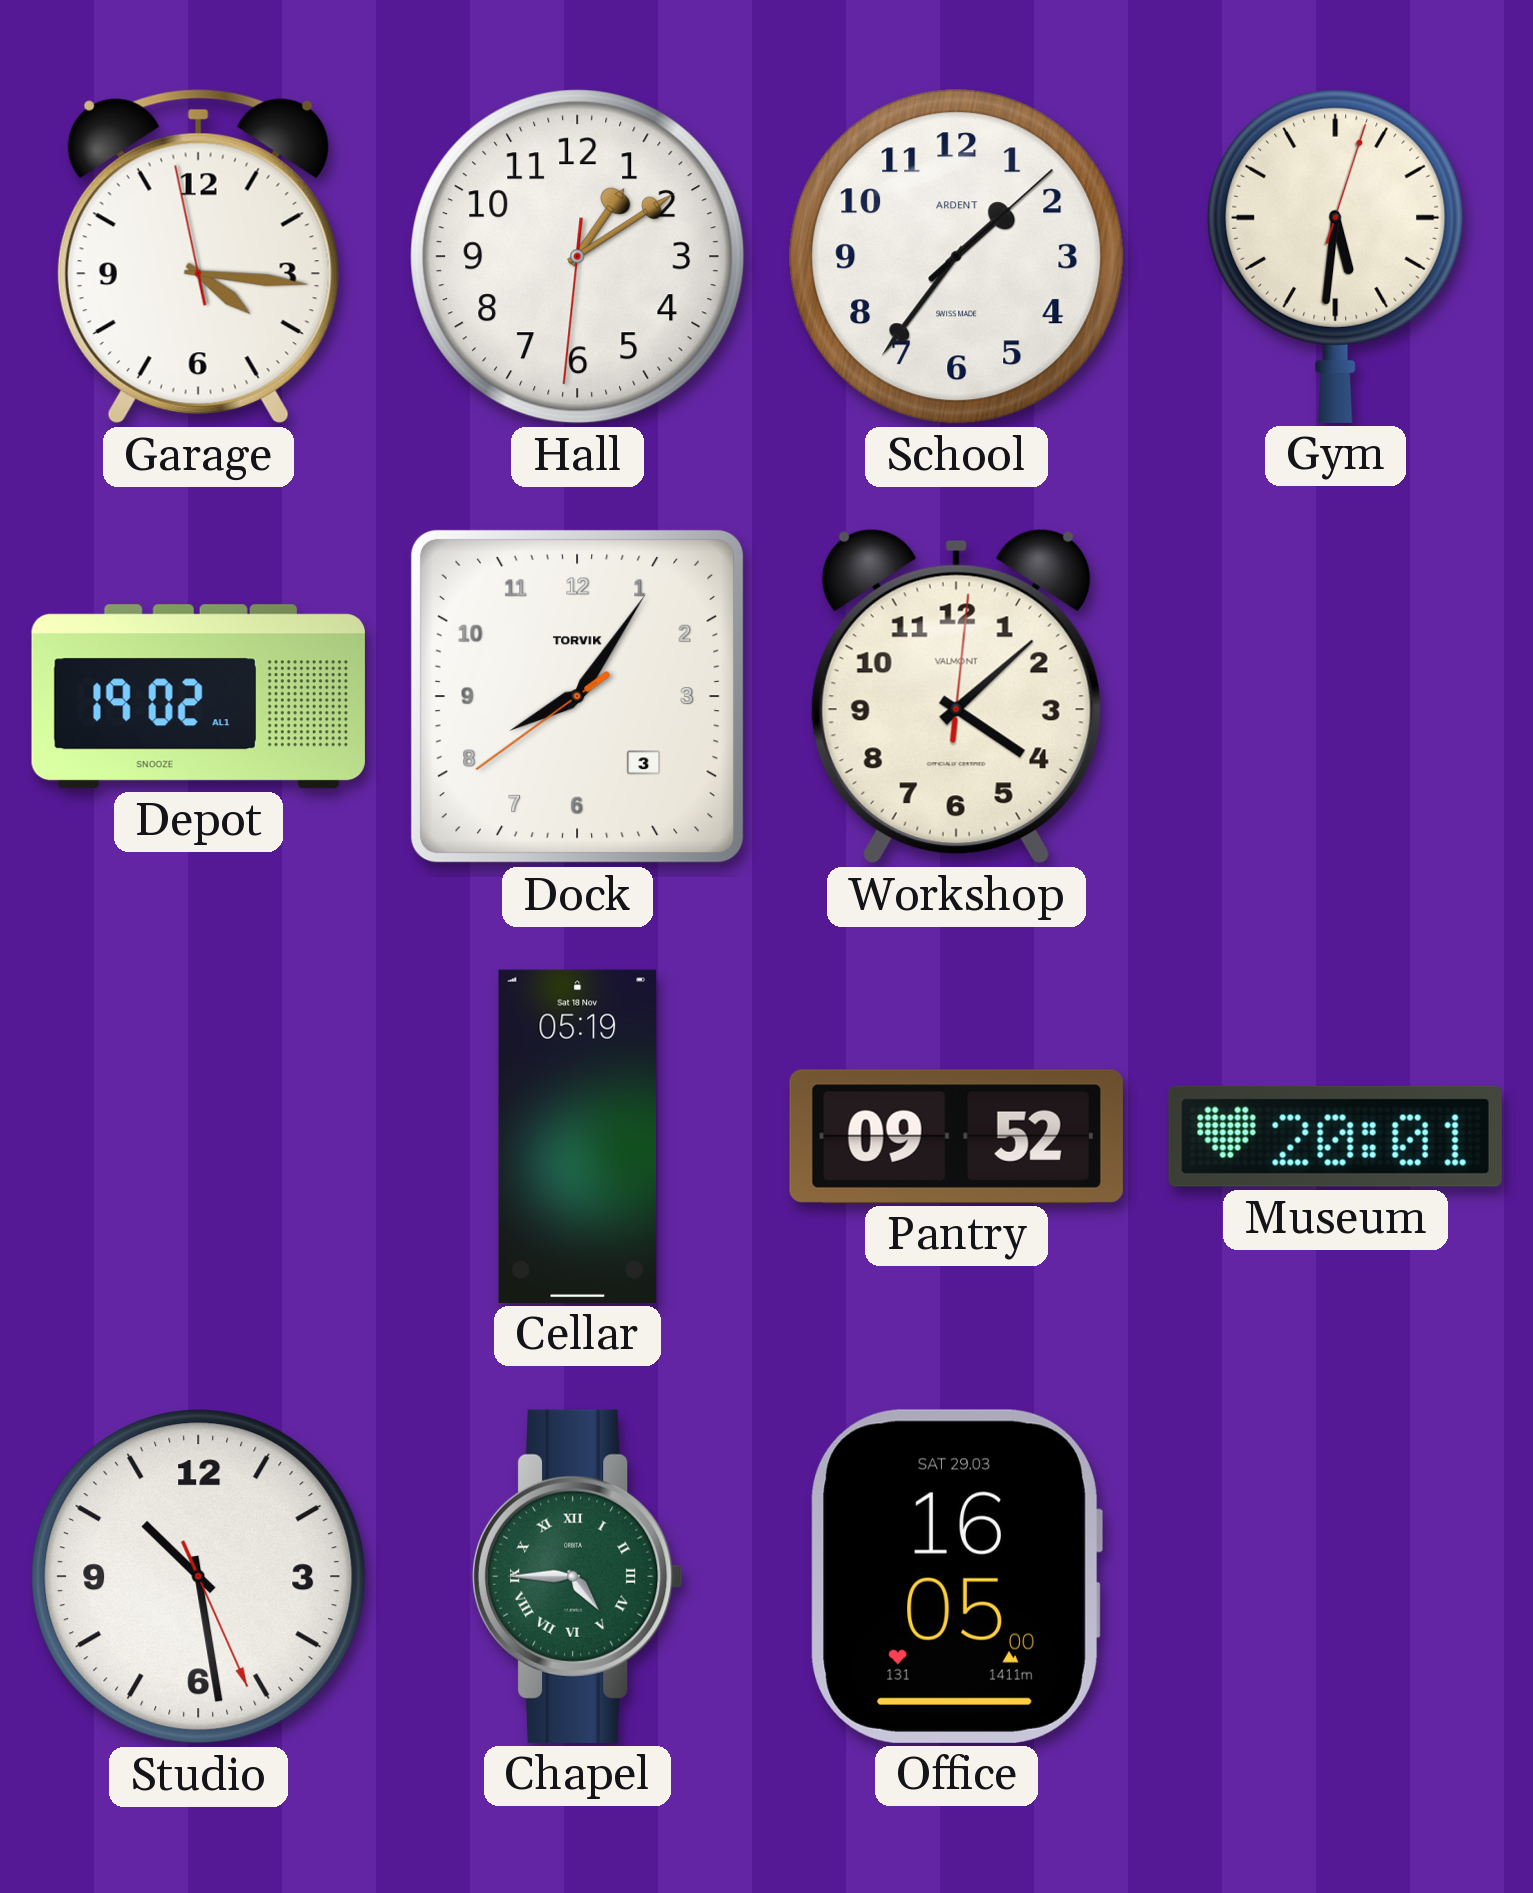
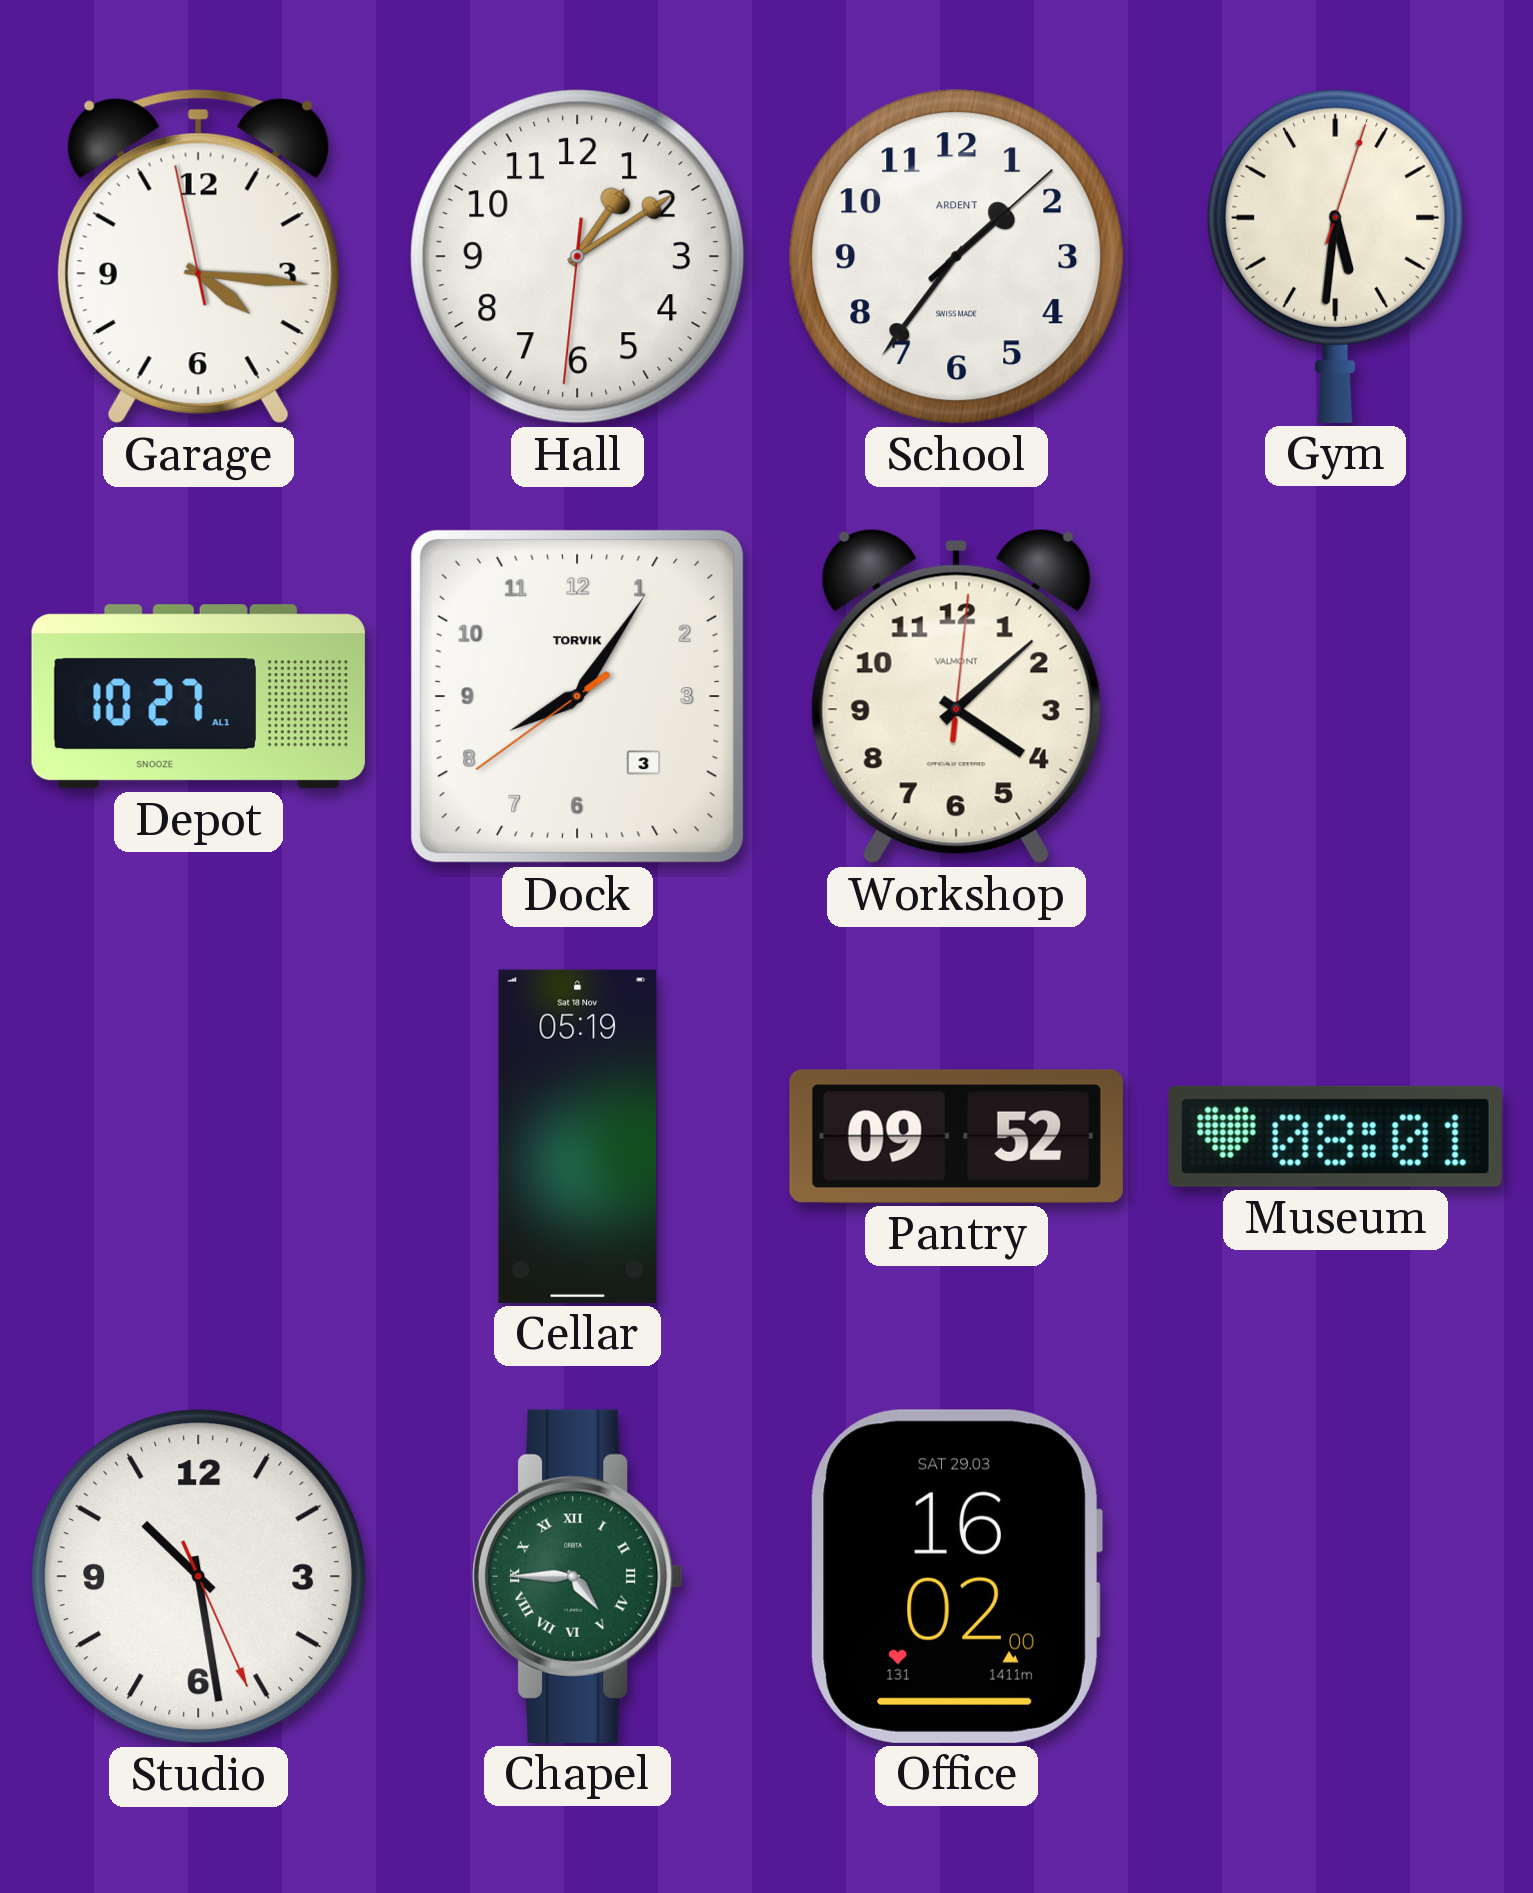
Depot: 19:02 -> 10:27 (198, 697)
Museum: 20:01 -> 08:01 (1335, 1136)
Office: 16:05 -> 16:02 (956, 1576)
